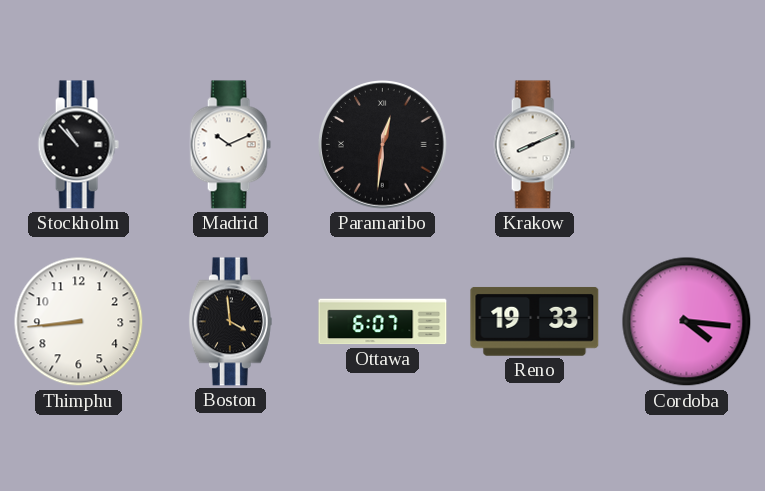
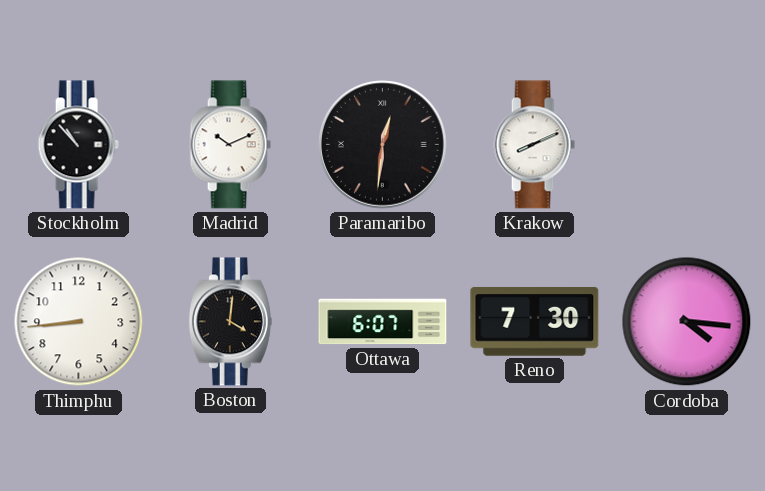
Boston: 3:59 -> 4:01 (230, 322)
Reno: 19:33 -> 7:30 (535, 321)
